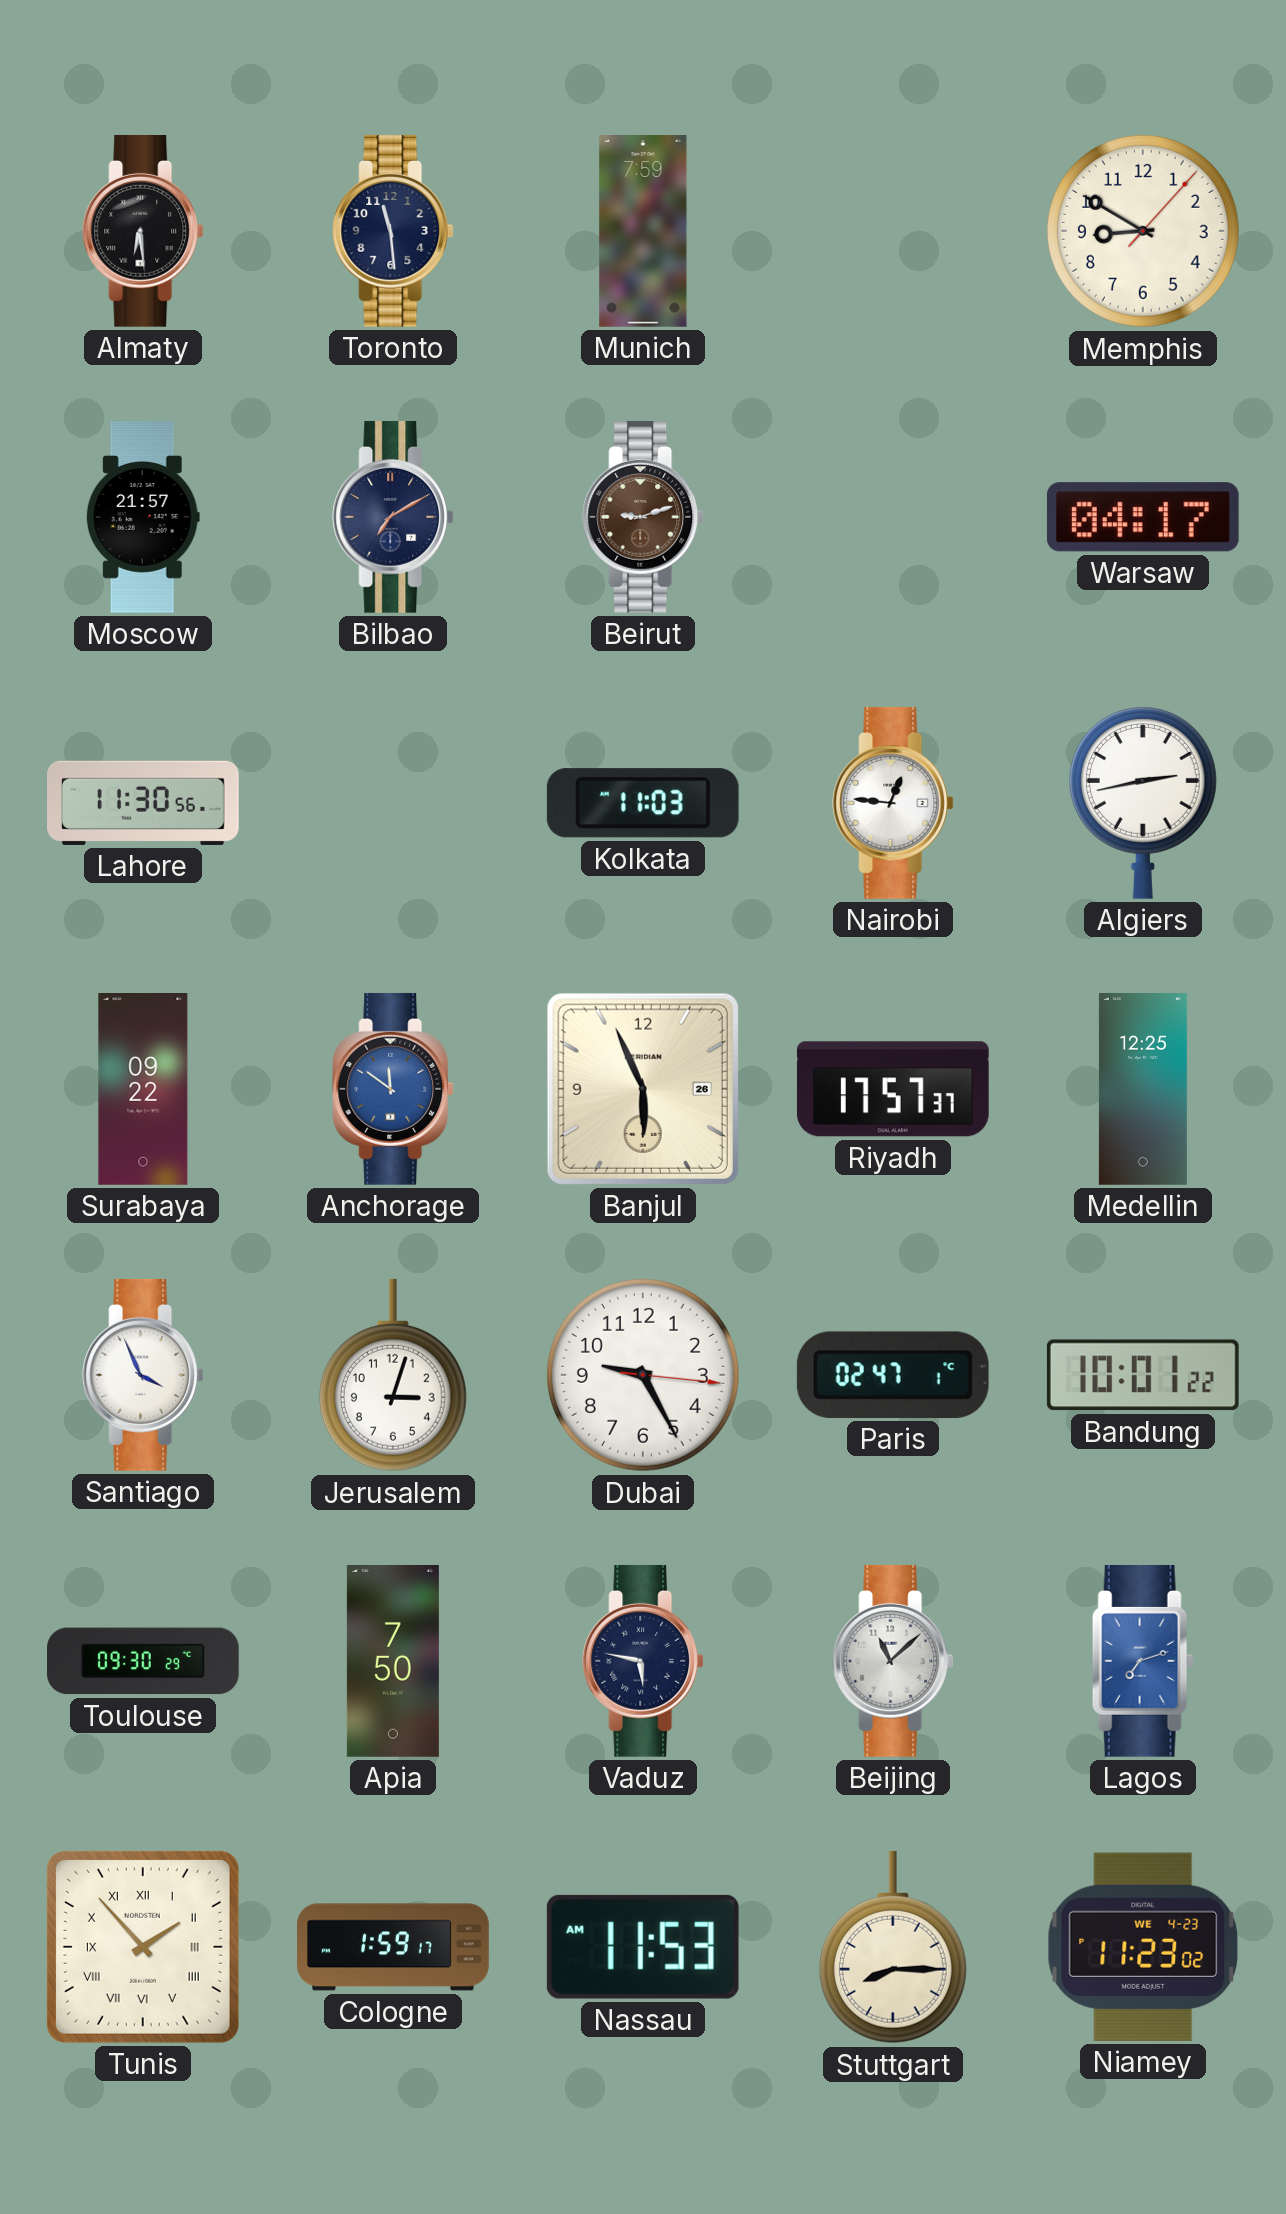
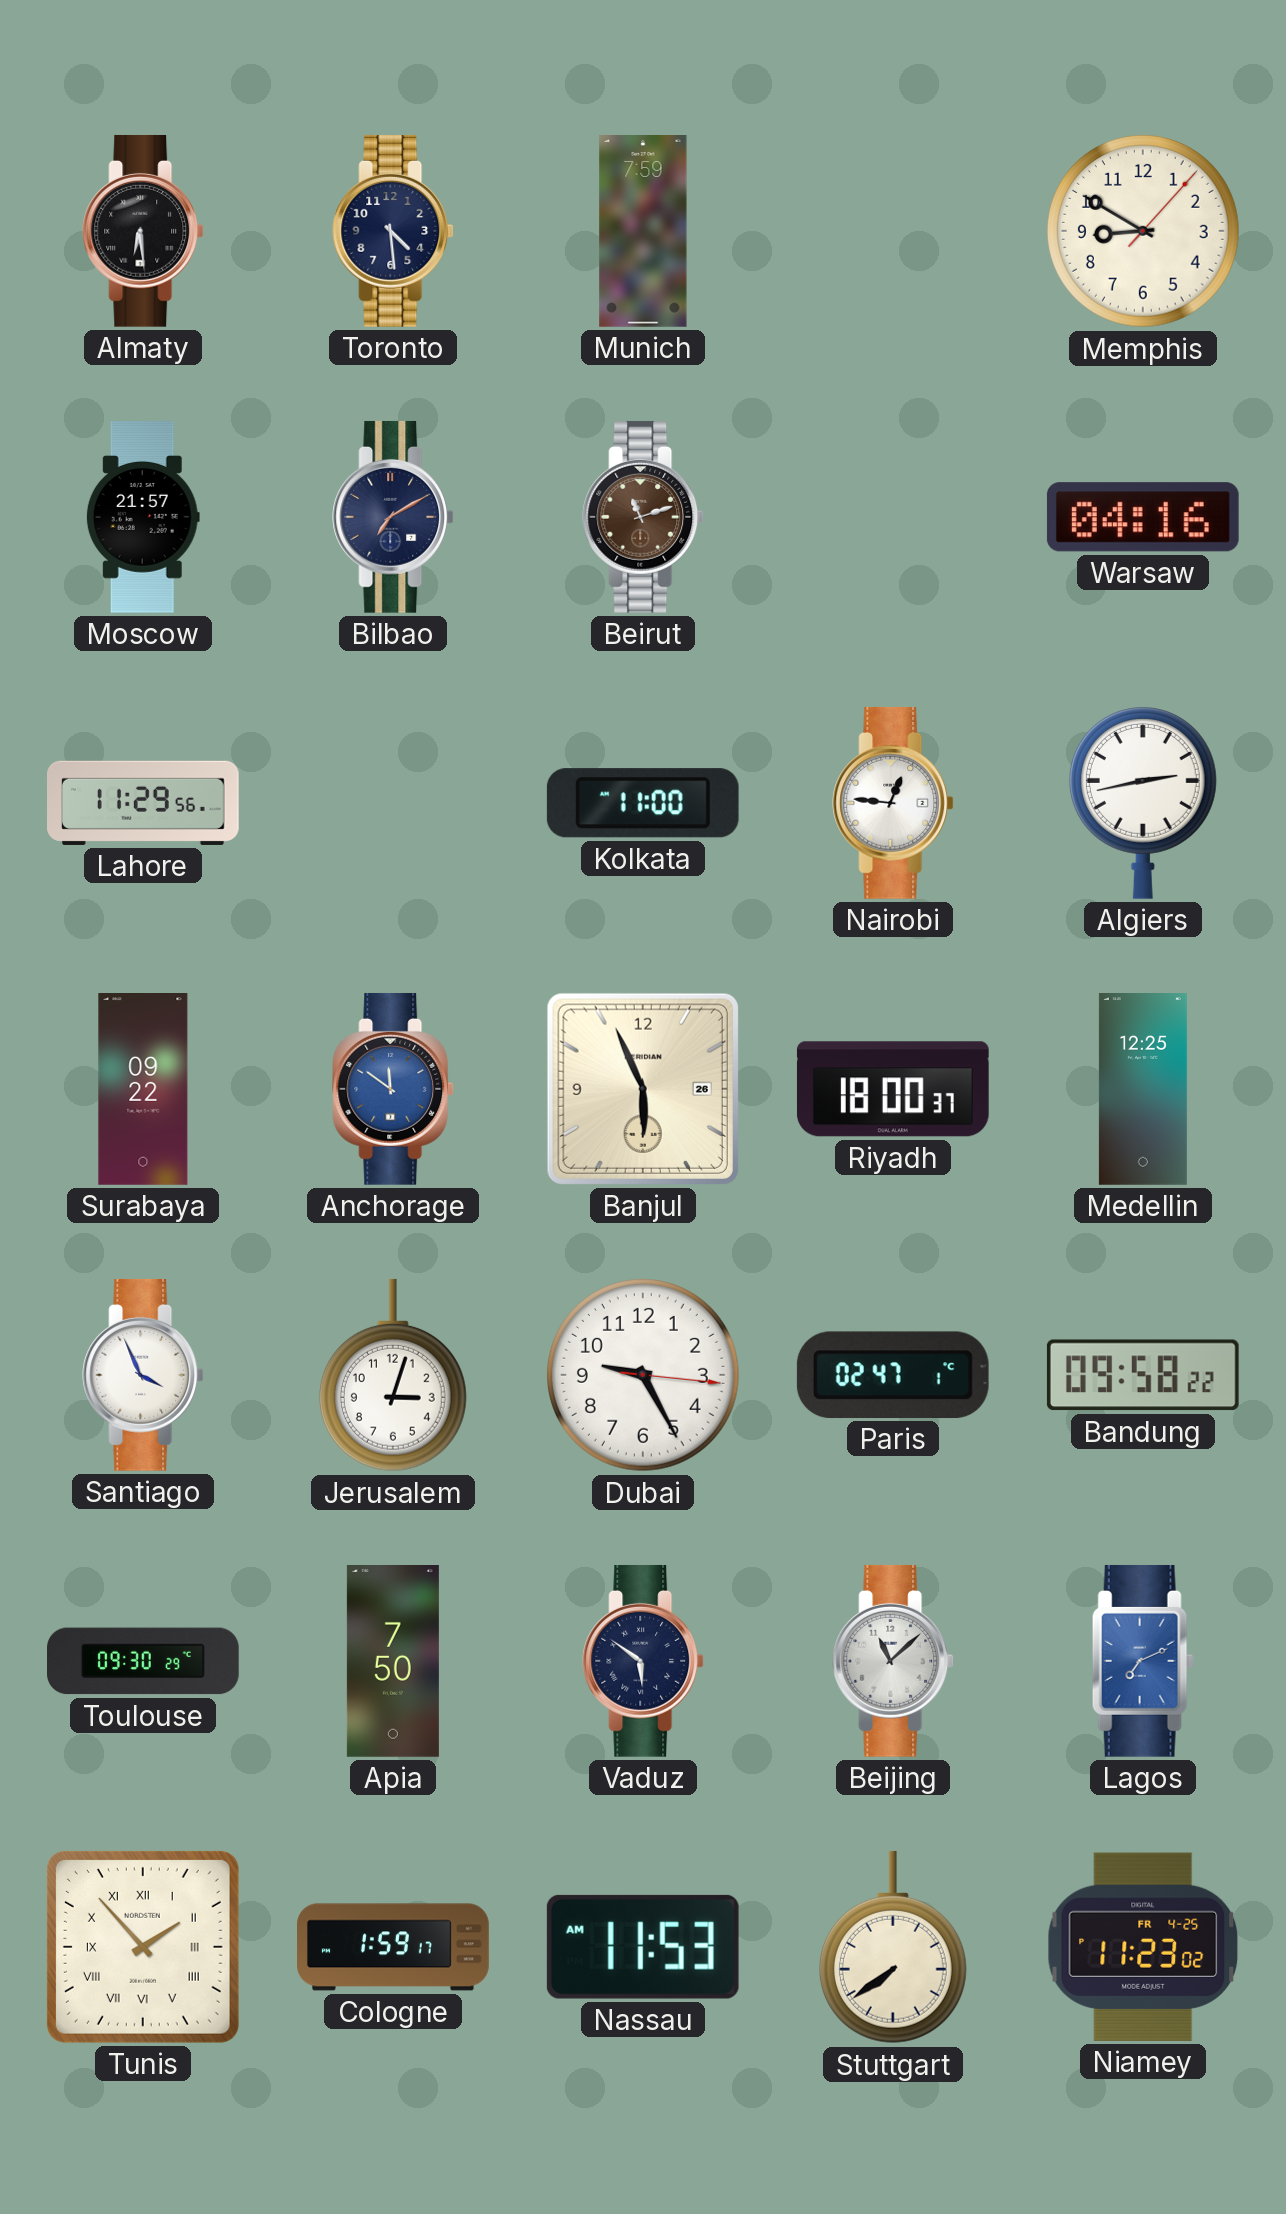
Toronto: 11:29 -> 4:29 (393, 231)
Beirut: 9:12 -> 11:12 (643, 517)
Warsaw: 04:17 -> 04:16 (1143, 517)
Lahore: 11:30 -> 11:29 (144, 803)
Kolkata: 11:03 -> 11:00 (643, 803)
Riyadh: 17:57 -> 18:00 (893, 1089)
Bandung: 10:01 -> 09:58 (1143, 1375)
Vaduz: 5:47 -> 5:51 (643, 1661)
Lagos: 7:12 -> 7:11 (1143, 1661)
Stuttgart: 8:15 -> 7:39 (893, 1947)
Niamey date: WE 4-23 -> FR 4-25 (1143, 1947)
